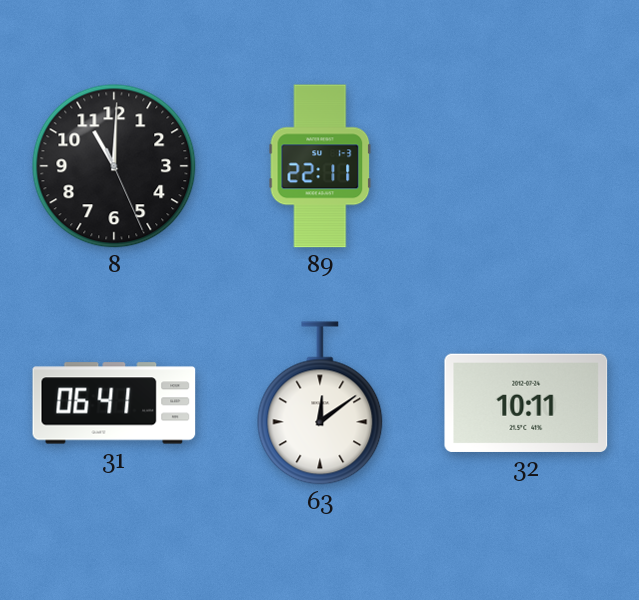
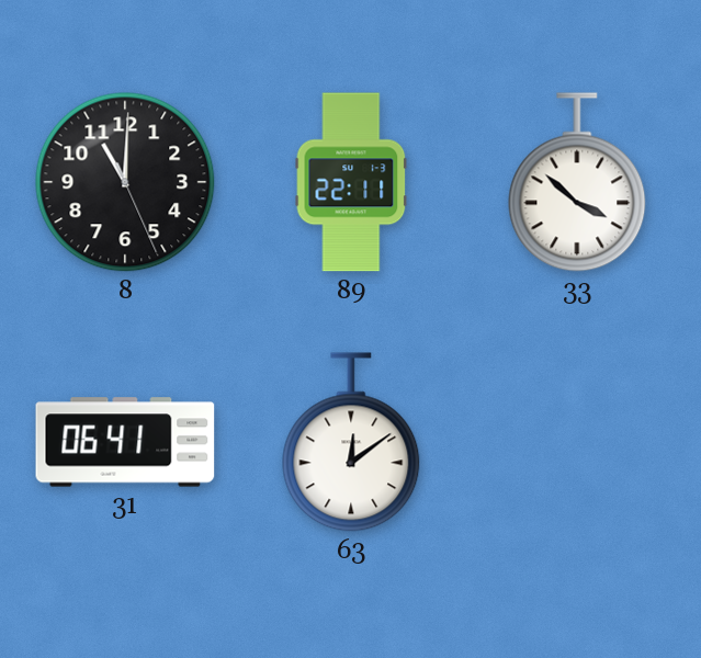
33: none -> 3:52 (577, 182)
32: 10:11 -> none (526, 403)
